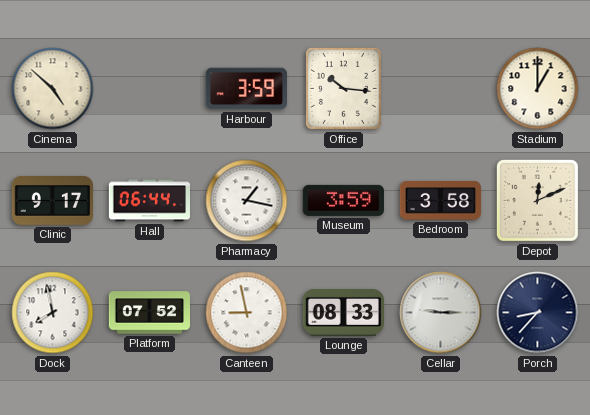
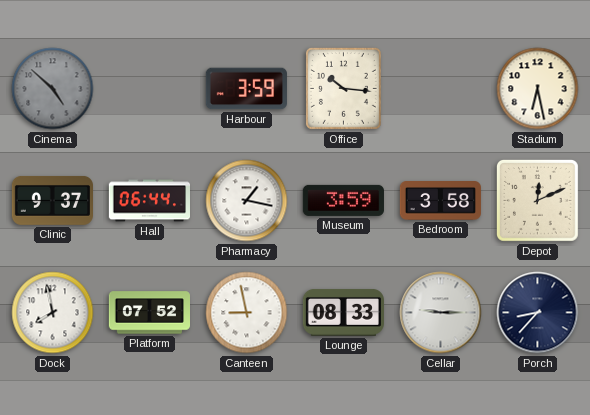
Cinema dial: cream -> grey (53, 89)
Stadium: 1:00 -> 6:28 (538, 89)
Clinic: 9:17 -> 9:37 (52, 201)
